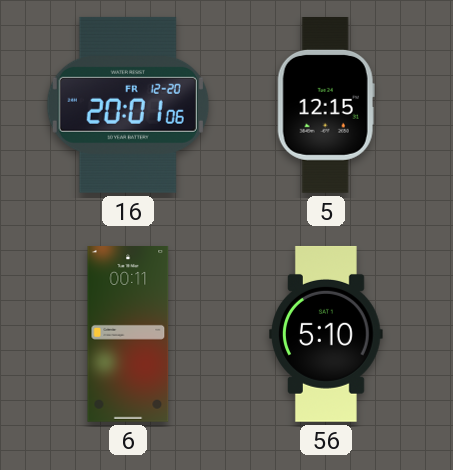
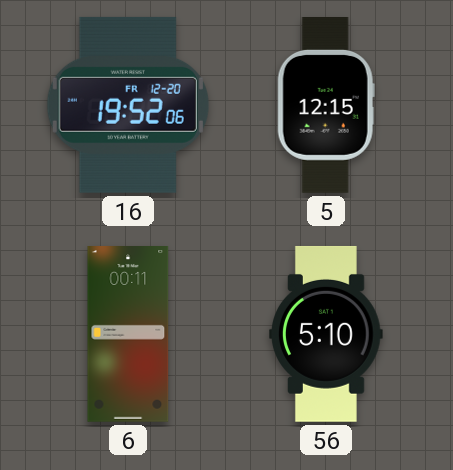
16: 20:01 -> 19:52 (128, 105)
